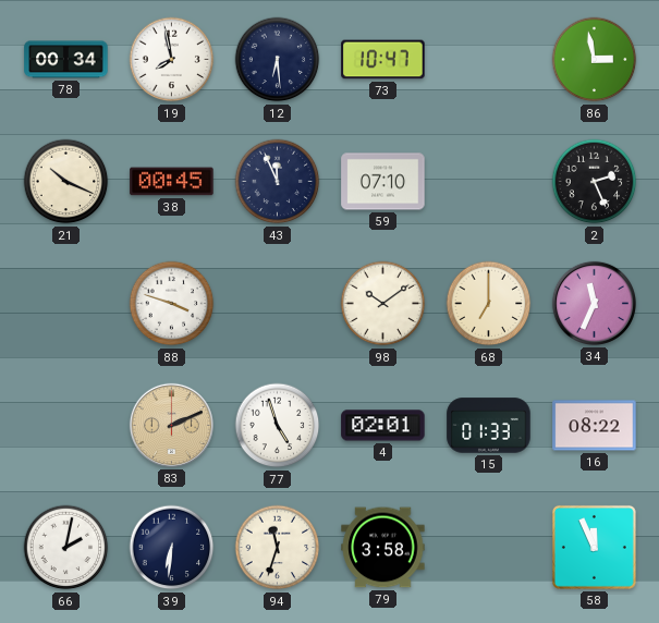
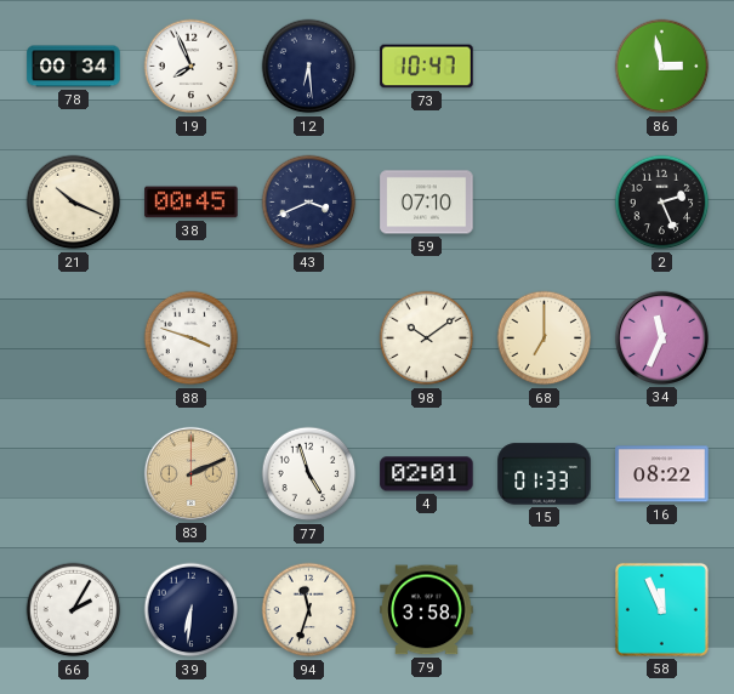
19: 7:58 -> 7:56 (192, 67)
43: 11:56 -> 3:41 (309, 203)
66: 2:02 -> 2:05 (74, 610)
